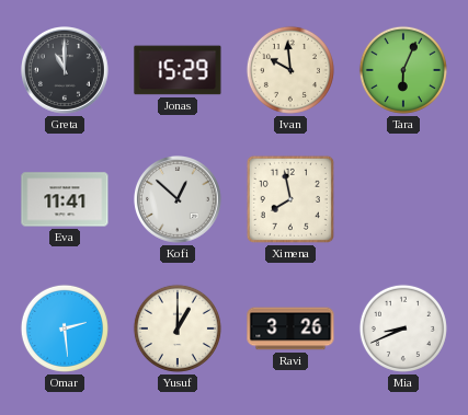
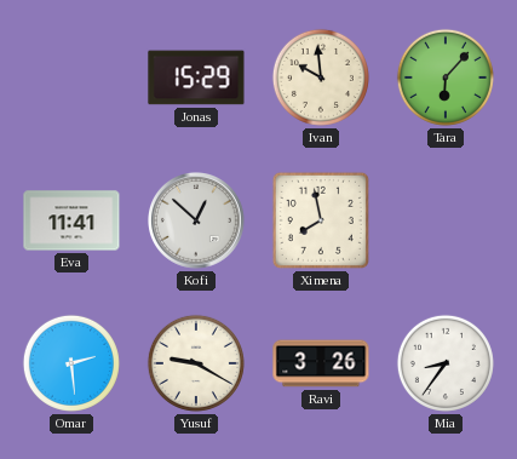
Greta: 11:00 -> none (66, 71)
Tara: 6:04 -> 6:07 (446, 78)
Yusuf: 1:00 -> 9:20 (196, 363)
Mia: 8:41 -> 8:36 (446, 363)
